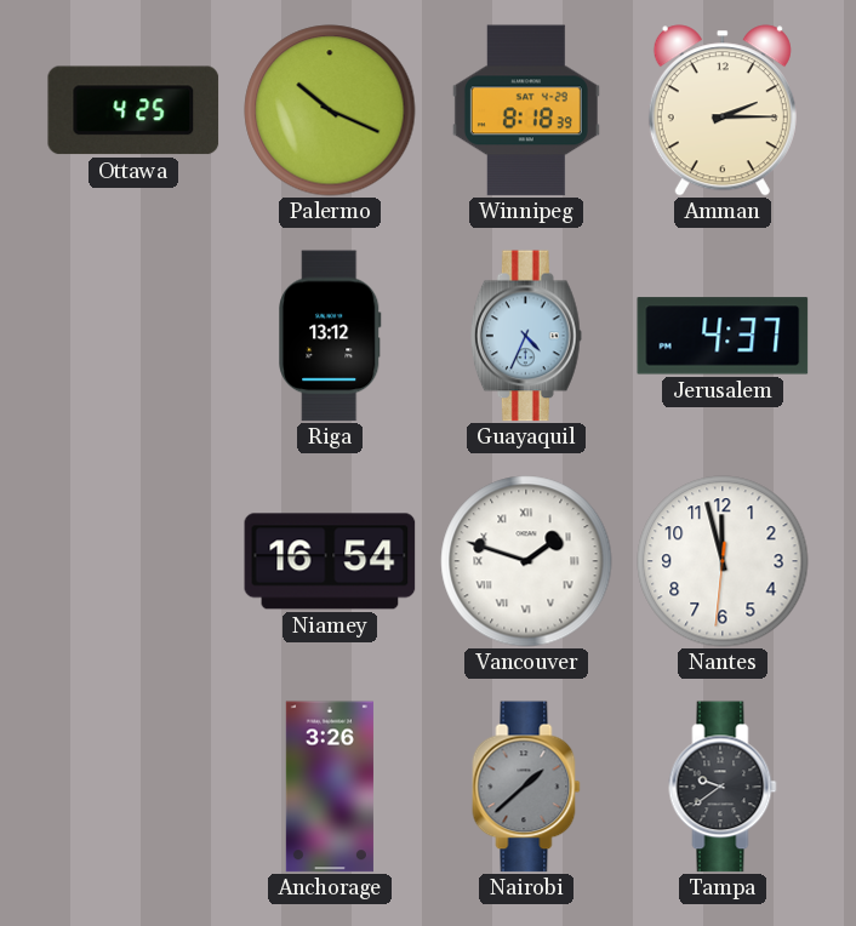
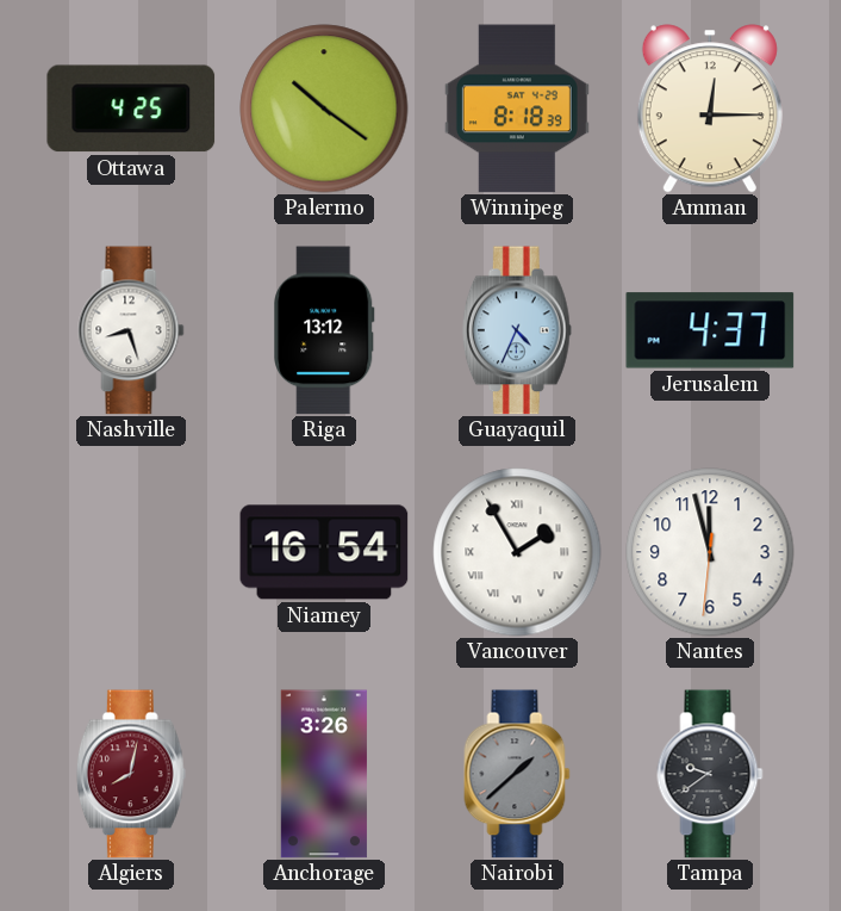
Palermo: 10:19 -> 10:21 (324, 109)
Amman: 2:15 -> 12:15 (710, 109)
Nashville: none -> 8:27 (131, 330)
Vancouver: 1:48 -> 1:55 (517, 552)
Algiers: none -> 8:02 (131, 774)
